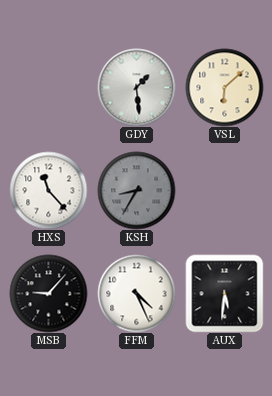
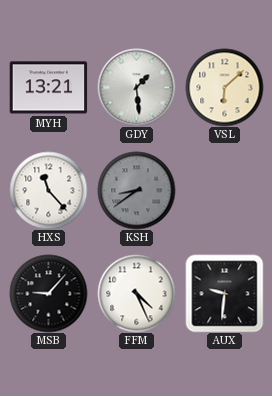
MYH: none -> 13:21 (48, 88)
KSH: 8:35 -> 8:39 (136, 190)
AUX: 5:31 -> 9:31 (224, 293)
